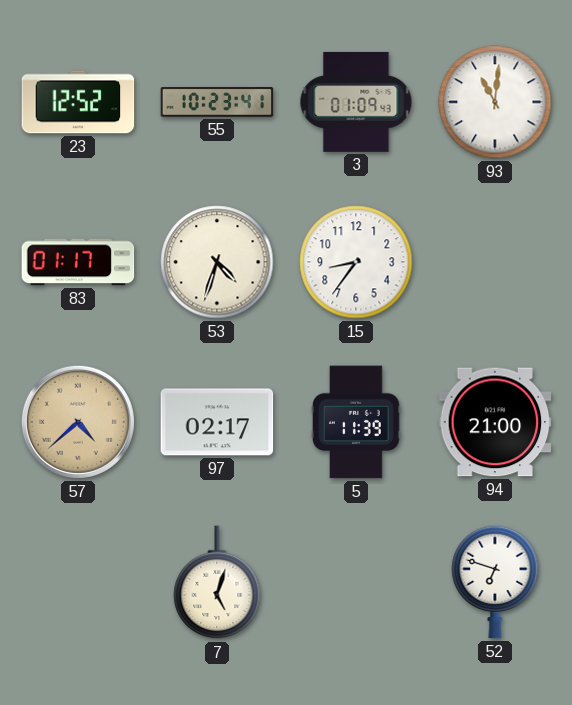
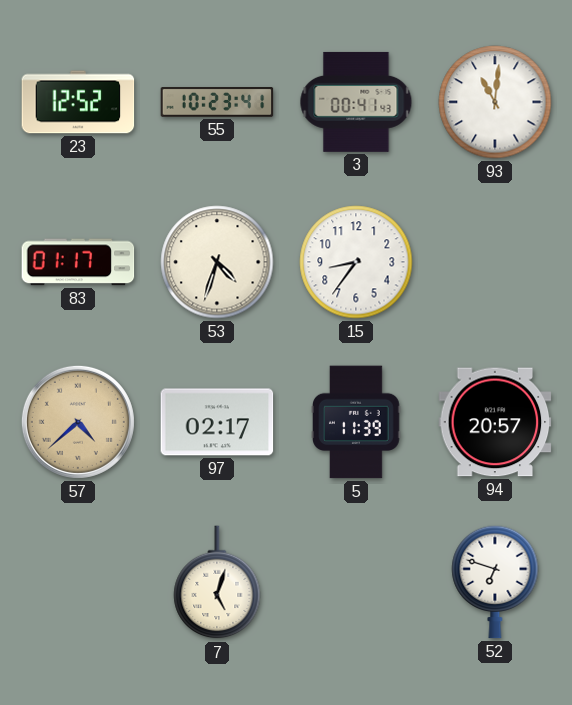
3: 01:09 -> 00:41 (356, 102)
94: 21:00 -> 20:57 (495, 422)
